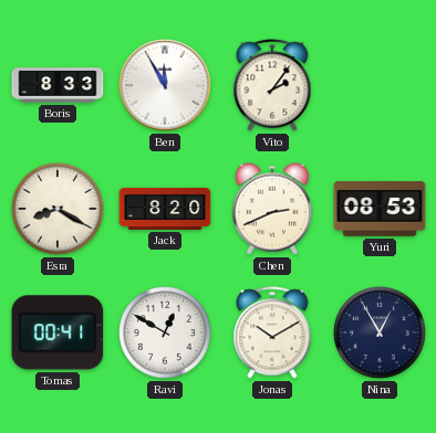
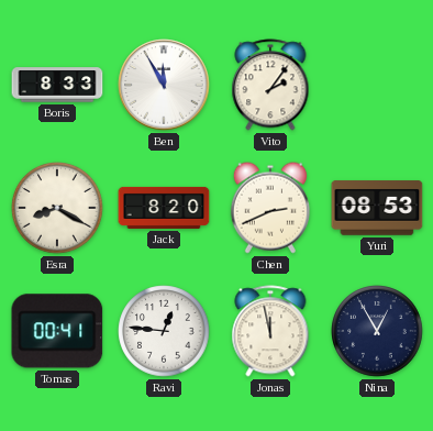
Ravi: 12:50 -> 12:46 (164, 331)
Jonas: 10:10 -> 11:58 (270, 331)
